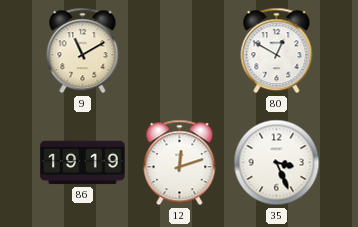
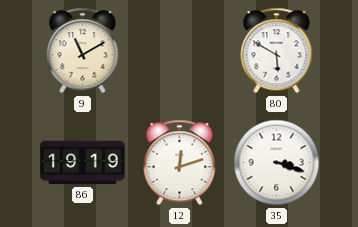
80: 12:50 -> 5:50 (277, 51)
35: 3:26 -> 3:18 (277, 163)
